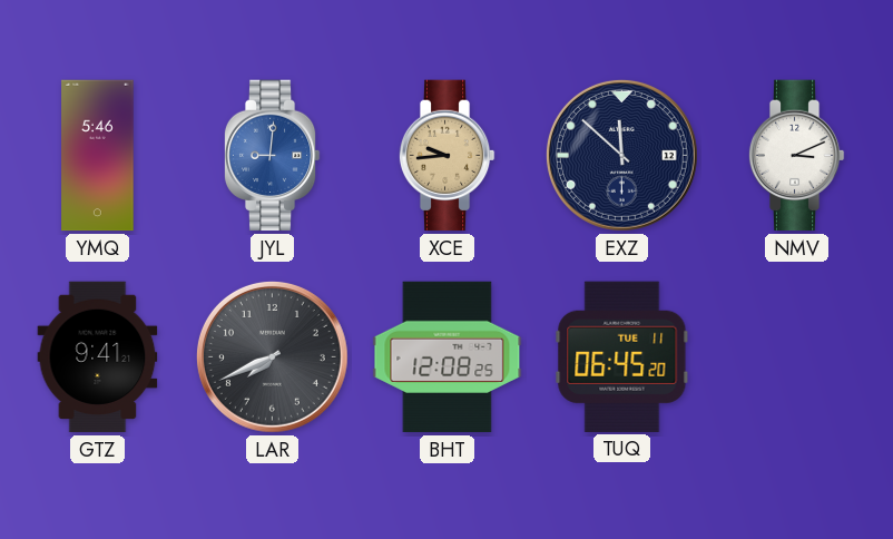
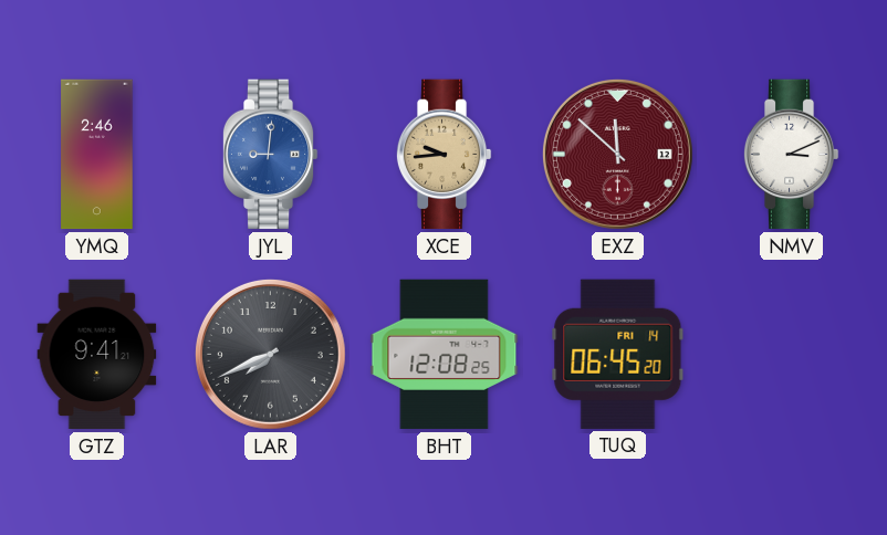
YMQ: 5:46 -> 2:46 (97, 155)
EXZ dial: navy -> burgundy (617, 154)
TUQ date: TUE 11 -> FRI 14 (618, 354)
